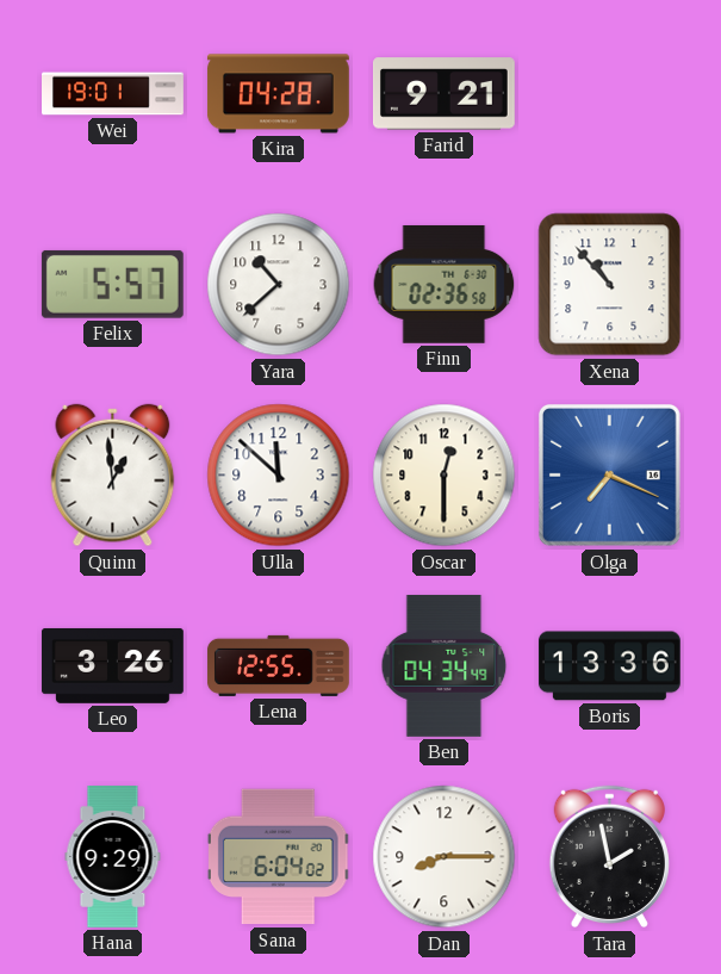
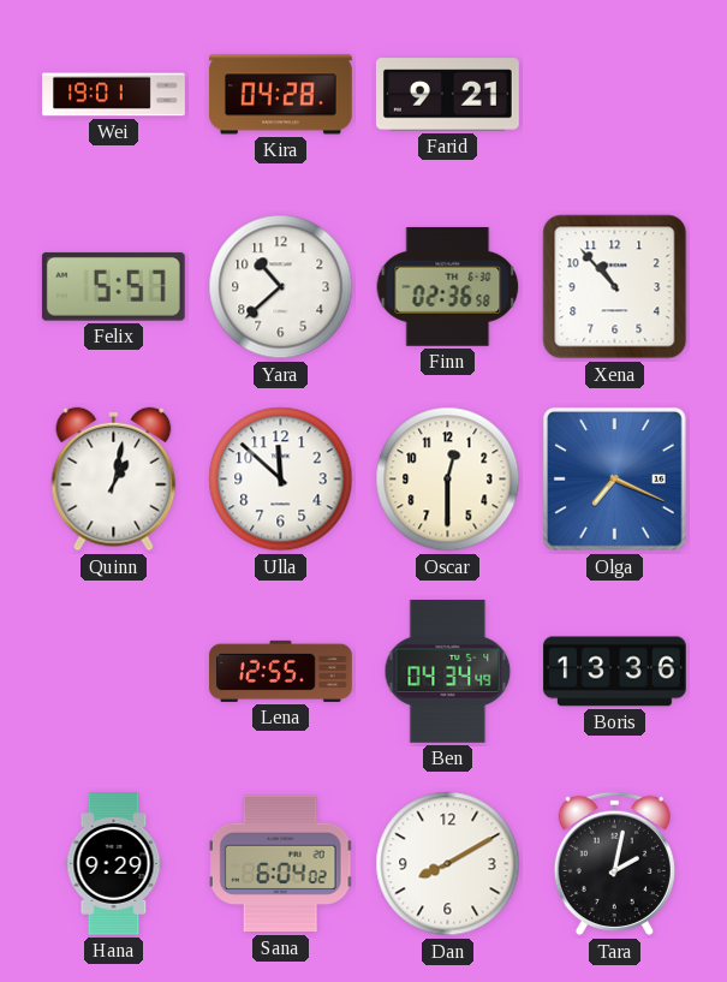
Quinn: 12:59 -> 1:02 (114, 480)
Leo: 3:26 -> none (112, 665)
Dan: 8:15 -> 8:10 (448, 864)
Tara: 1:58 -> 2:02 (614, 864)
